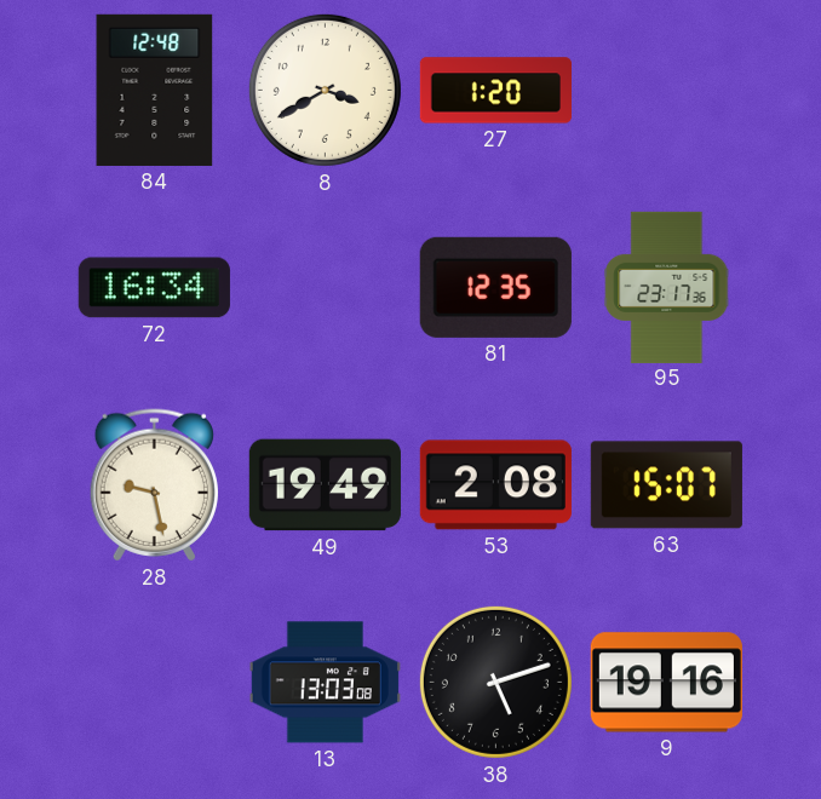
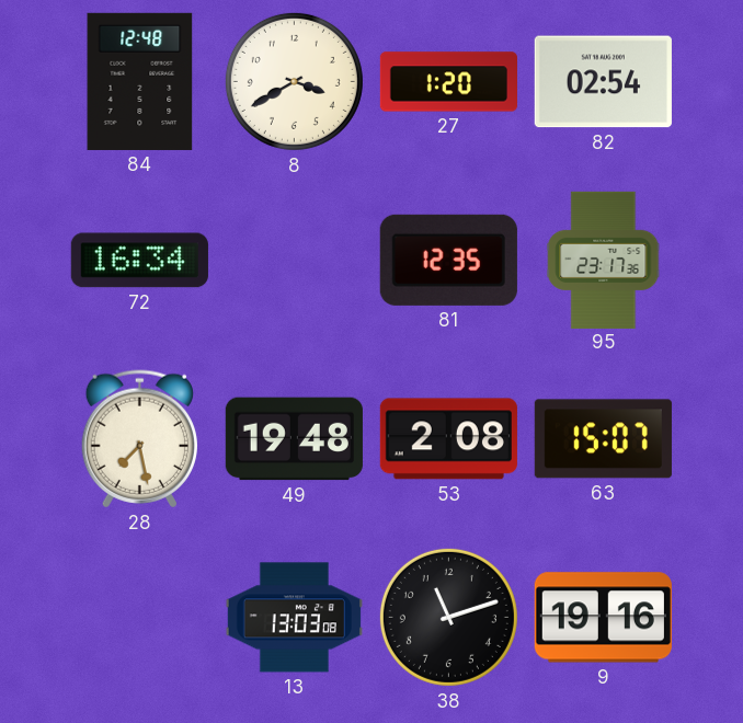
82: none -> 02:54 (603, 82)
28: 9:28 -> 7:28 (139, 439)
49: 19:49 -> 19:48 (294, 439)
38: 5:12 -> 11:12 (448, 617)
